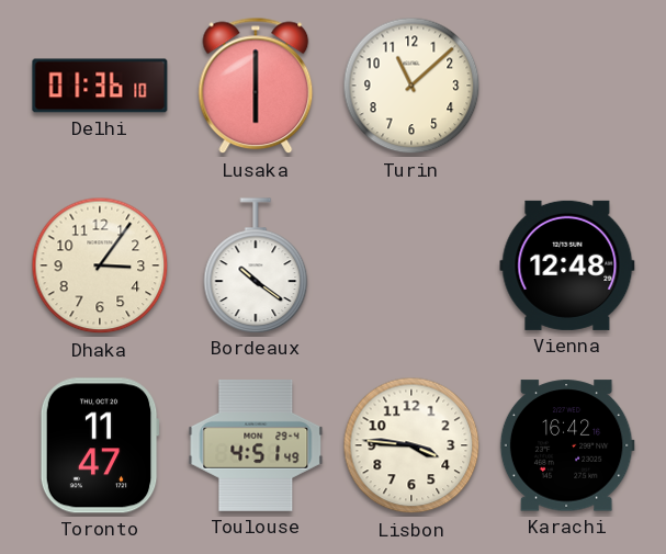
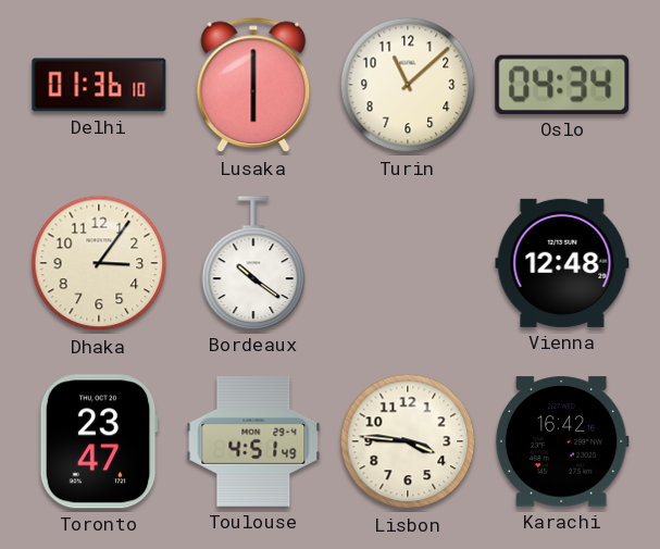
Oslo: none -> 04:34 (562, 85)
Toronto: 11:47 -> 23:47 (99, 441)
